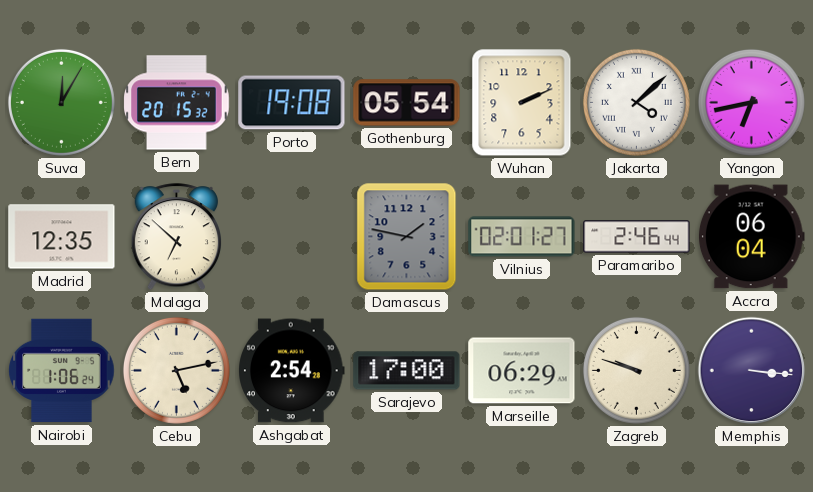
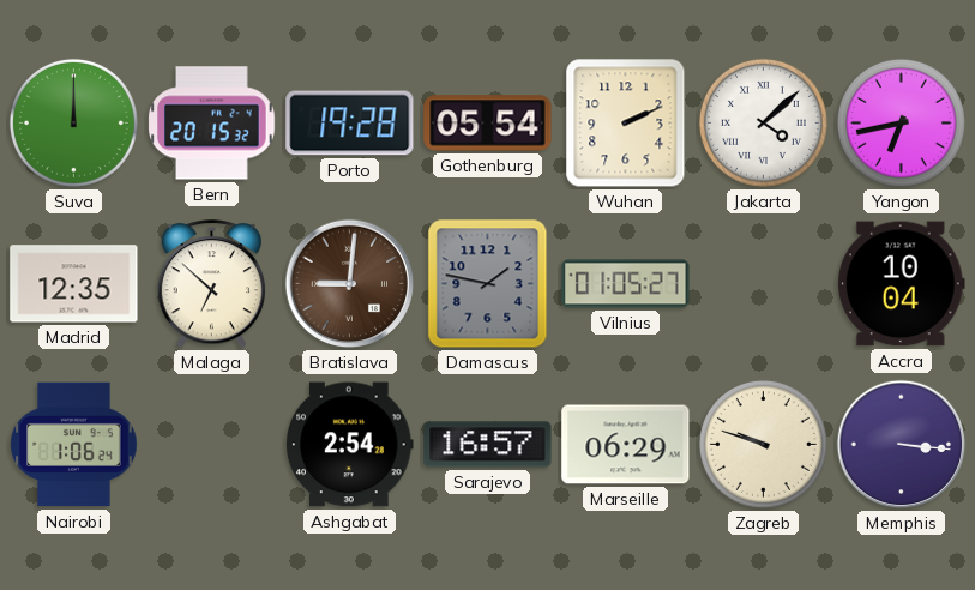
Suva: 12:05 -> 12:00 (73, 122)
Porto: 19:08 -> 19:28 (350, 124)
Bratislava: none -> 9:01 (350, 284)
Vilnius: 02:01 -> 01:05 (626, 284)
Paramaribo: 2:46 -> none (637, 237)
Accra: 06:04 -> 10:04 (901, 284)
Cebu: 5:13 -> none (176, 370)
Sarajevo: 17:00 -> 16:57 (488, 445)
